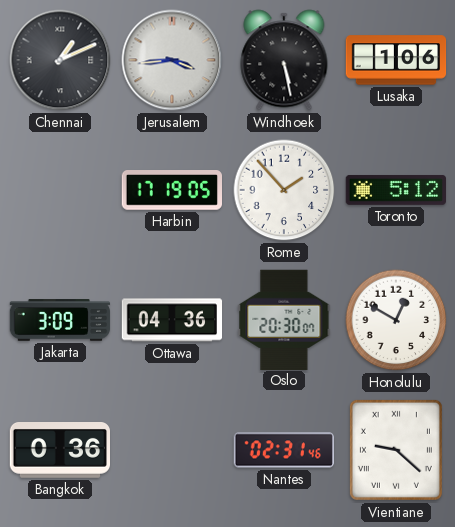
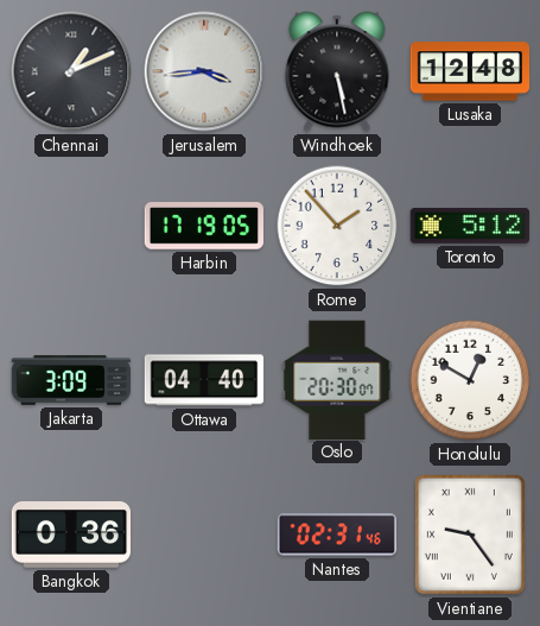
Lusaka: 1:06 -> 12:48 (470, 71)
Ottawa: 04:36 -> 04:40 (204, 380)
Vientiane: 9:22 -> 9:24 (470, 535)
